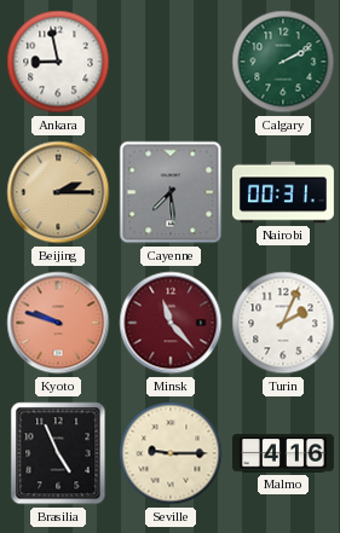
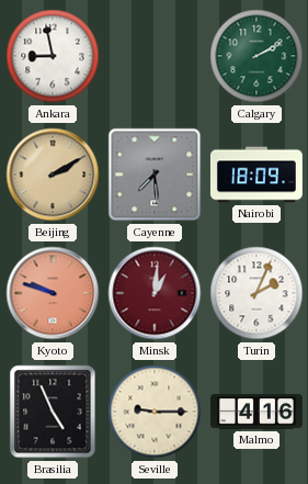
Beijing: 2:15 -> 2:10 (53, 175)
Nairobi: 00:31 -> 18:09 (256, 175)
Minsk: 11:23 -> 1:01 (155, 293)
